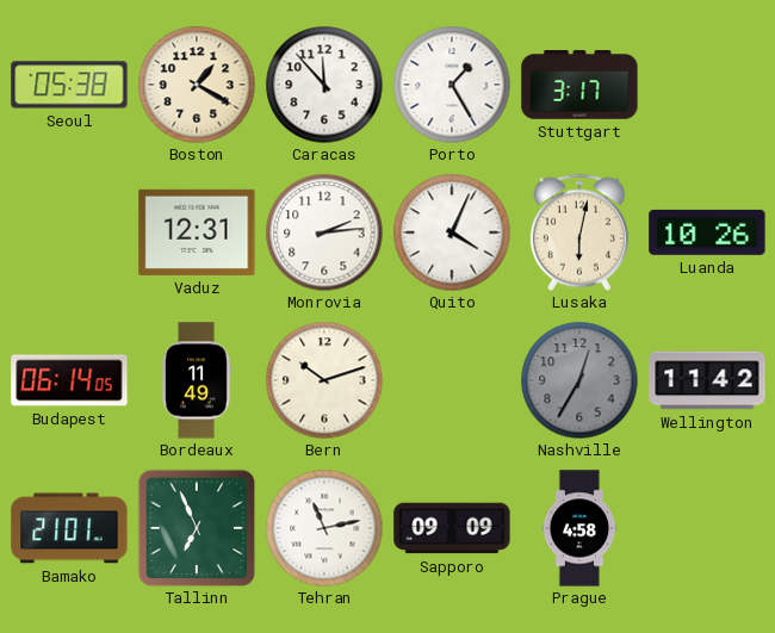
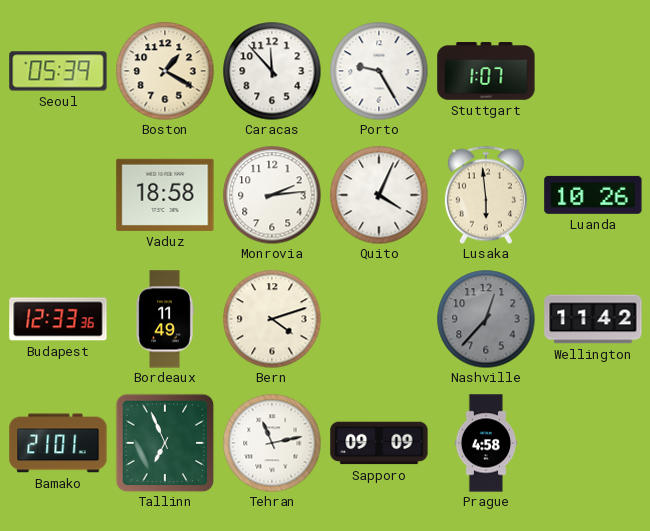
Seoul: 05:38 -> 05:39 (58, 71)
Porto: 1:25 -> 9:25 (379, 71)
Stuttgart: 3:17 -> 1:07 (486, 71)
Vaduz: 12:31 -> 18:58 (165, 195)
Lusaka: 6:02 -> 5:59 (486, 195)
Budapest: 06:14 -> 12:33 (58, 319)
Bern: 10:12 -> 4:12 (272, 319)
Nashville: 12:35 -> 12:37 (486, 319)
